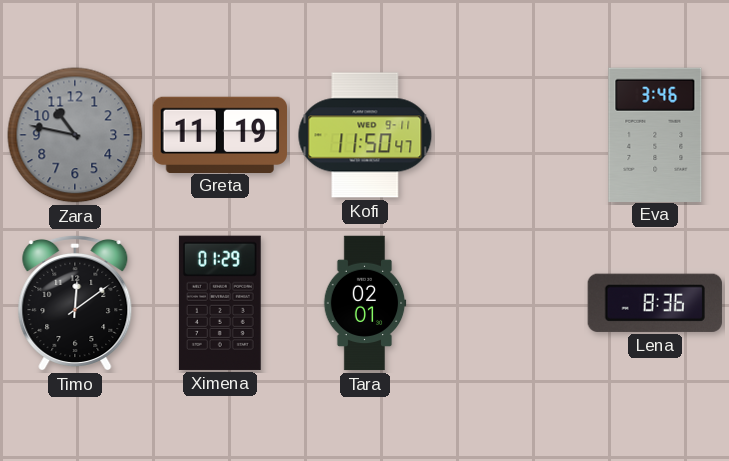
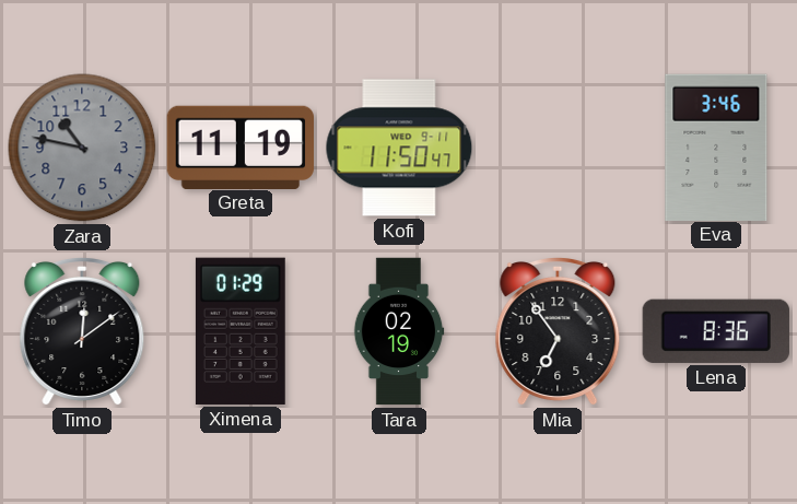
Tara: 02:01 -> 02:19 (399, 331)
Mia: none -> 6:54 (558, 331)
